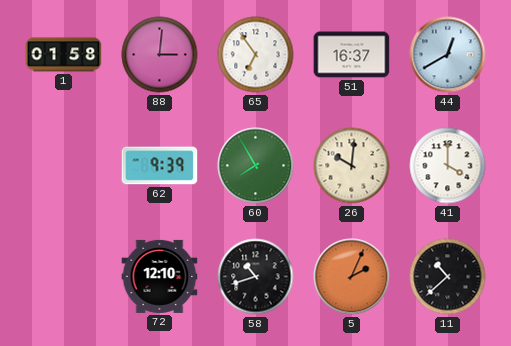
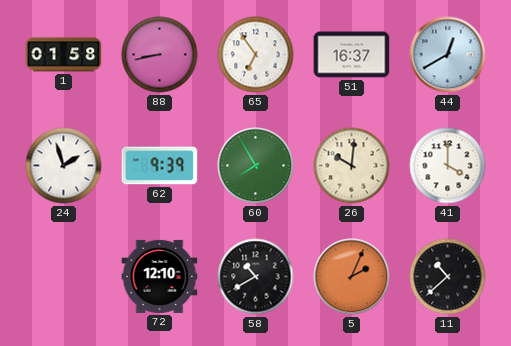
88: 3:01 -> 8:43 (160, 55)
24: none -> 1:57 (64, 166)
58: 10:42 -> 10:40 (256, 277)
